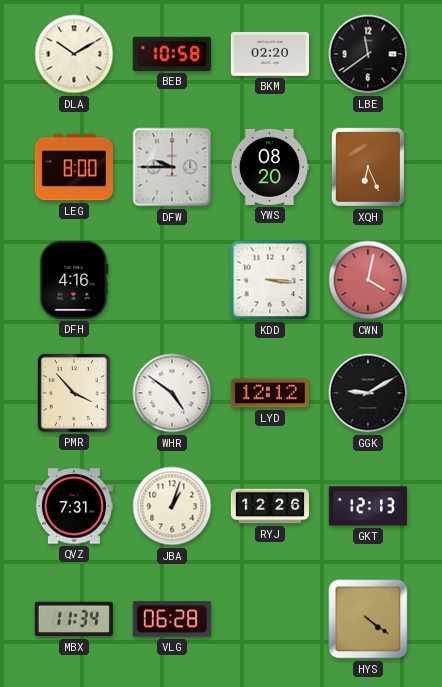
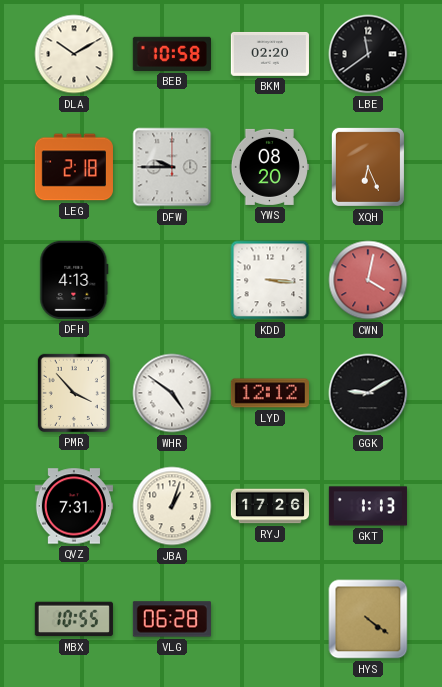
LEG: 8:00 -> 2:18 (74, 167)
DFH: 4:16 -> 4:13 (74, 280)
RYJ: 12:26 -> 17:26 (269, 506)
GKT: 12:13 -> 1:13 (368, 506)
MBX: 11:34 -> 10:55 (74, 619)
